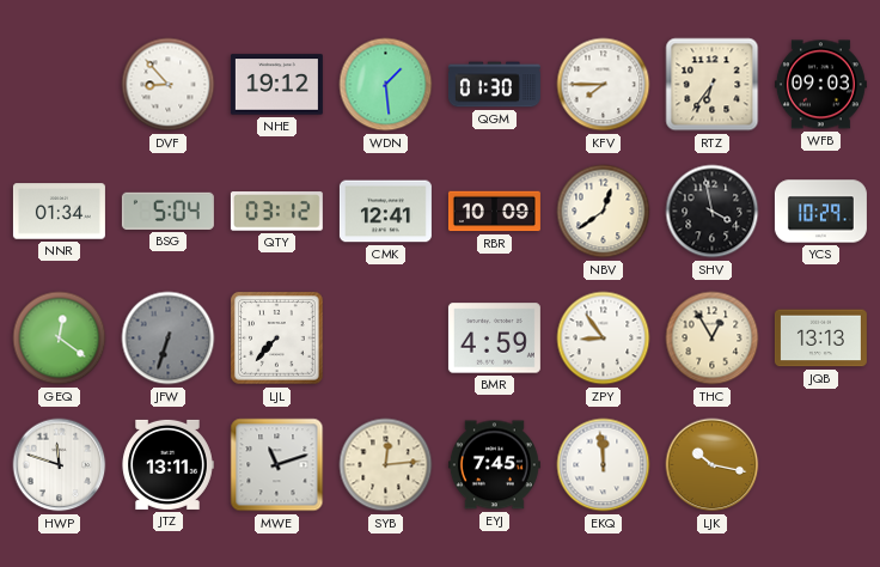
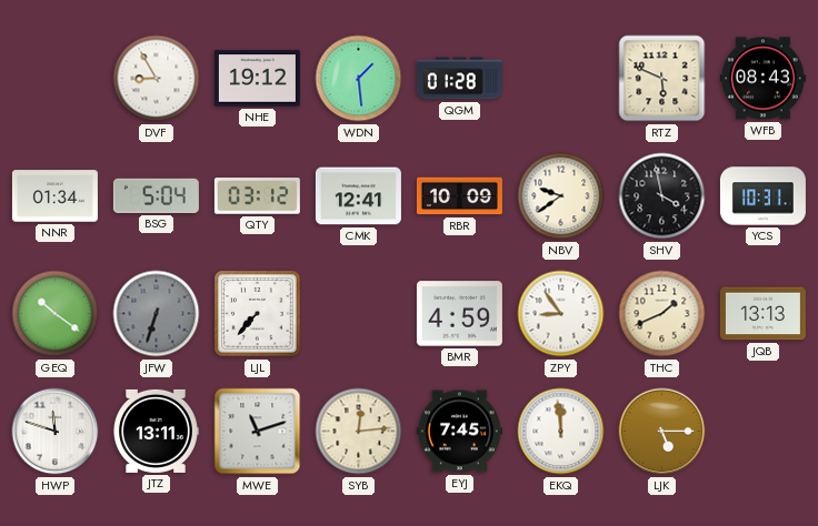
DVF: 8:53 -> 8:55 (157, 79)
QGM: 01:30 -> 01:28 (459, 79)
KFV: 7:45 -> none (604, 85)
RTZ: 6:36 -> 5:49 (662, 79)
WFB: 09:03 -> 08:43 (762, 79)
NBV: 12:39 -> 9:39 (561, 196)
YCS: 10:29 -> 10:31 (762, 196)
GEQ: 12:21 -> 10:21 (56, 314)
THC: 12:55 -> 1:41 (662, 314)
LJK: 10:17 -> 5:15 (662, 432)
